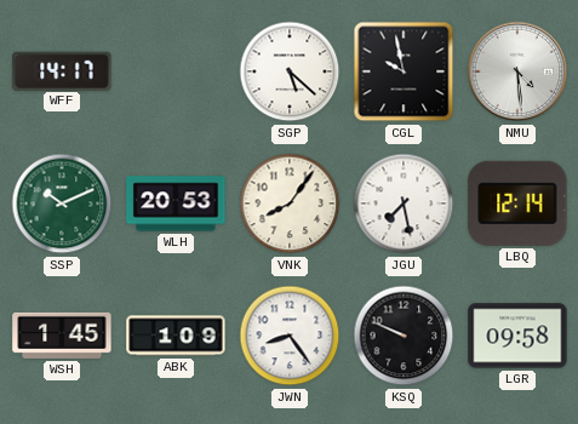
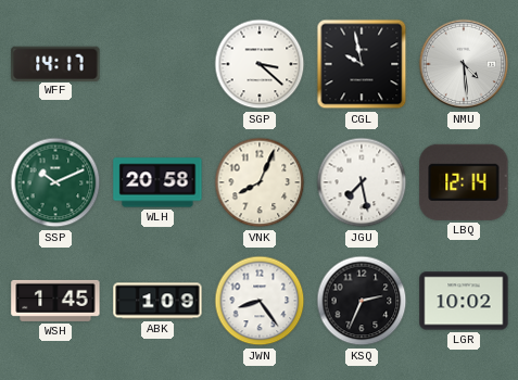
SGP: 5:22 -> 3:22 (260, 64)
WLH: 20:53 -> 20:58 (157, 182)
VNK: 8:06 -> 8:04 (260, 182)
KSQ: 9:49 -> 2:34 (362, 301)
LGR: 09:58 -> 10:02 (464, 301)
